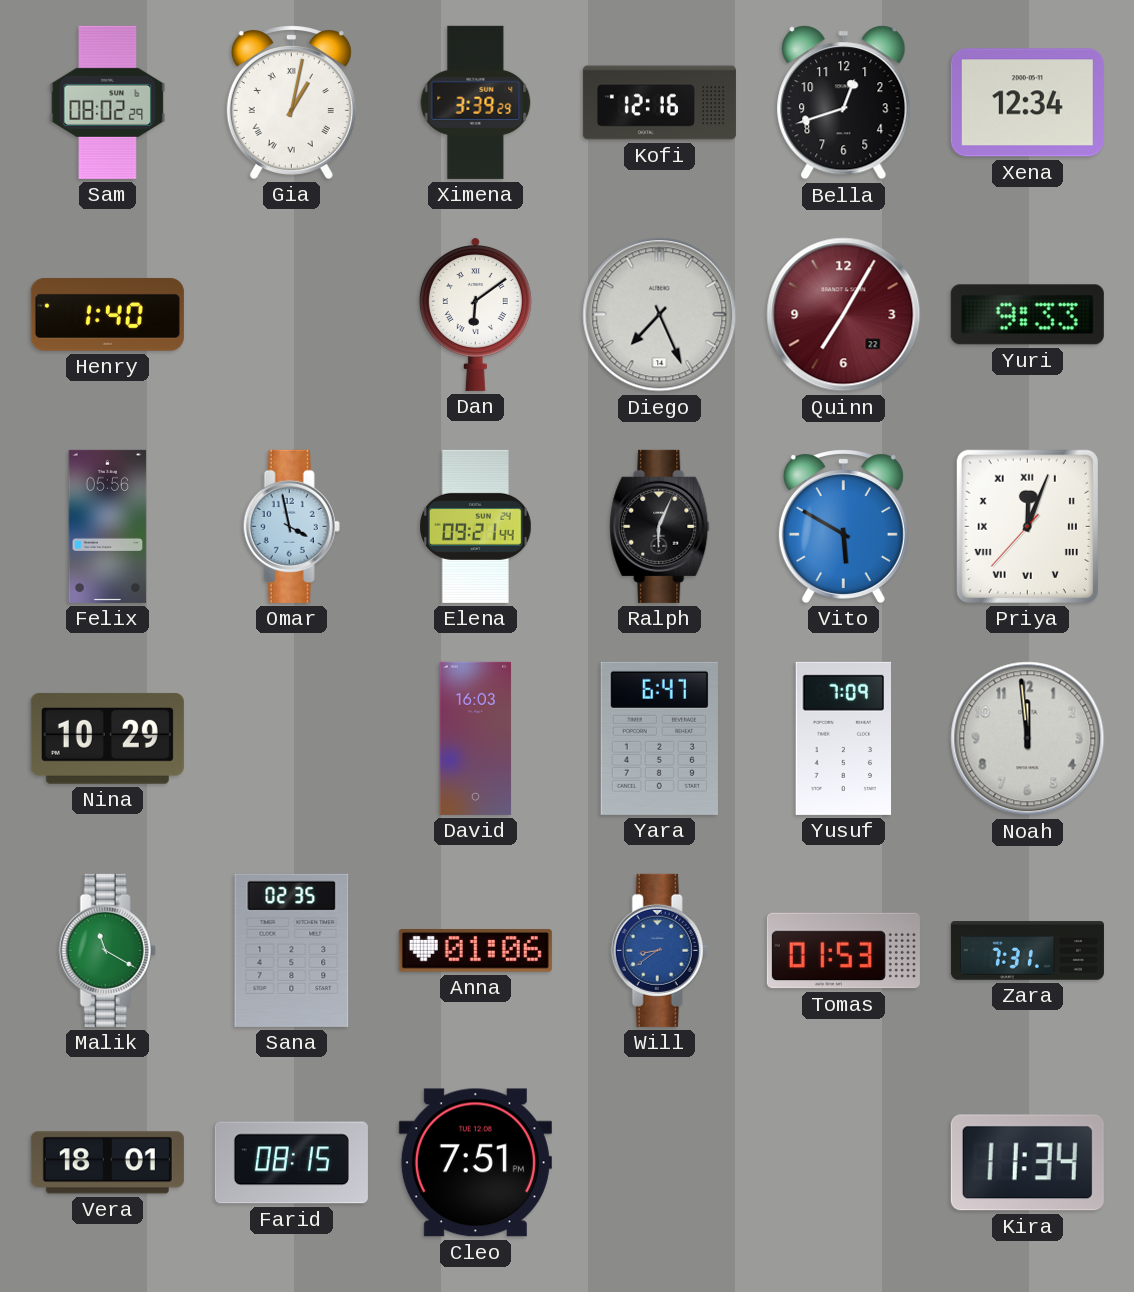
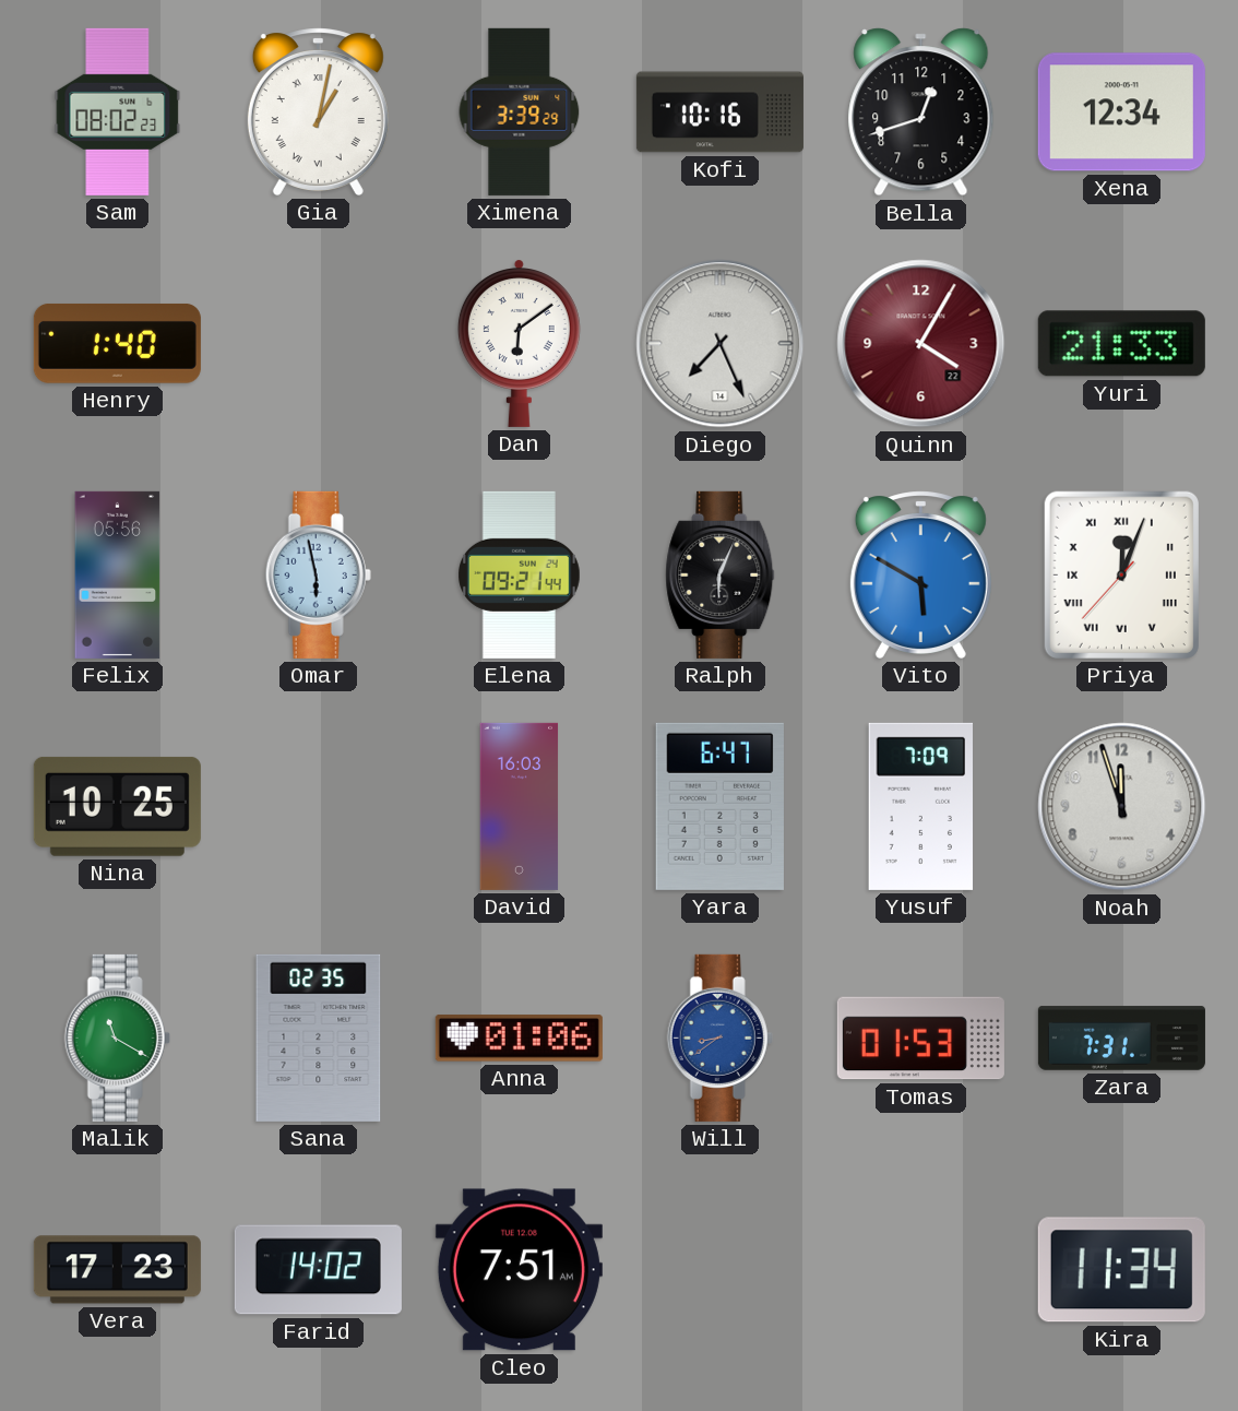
Sam: 08:02:29 -> 08:02:23 (118, 111)
Kofi: 12:16 -> 10:16 (719, 112)
Quinn: 7:05 -> 4:05 (921, 344)
Yuri: 9:33 -> 21:33 (1121, 344)
Omar: 3:58 -> 5:58 (318, 574)
Nina: 10:29 -> 10:25 (117, 806)
Noah: 11:59 -> 11:57 (1122, 807)
Vera: 18:01 -> 17:23 (117, 1270)
Farid: 08:15 -> 14:02 (318, 1270)
Cleo: 7:51 PM -> 7:51 AM (519, 1270)
